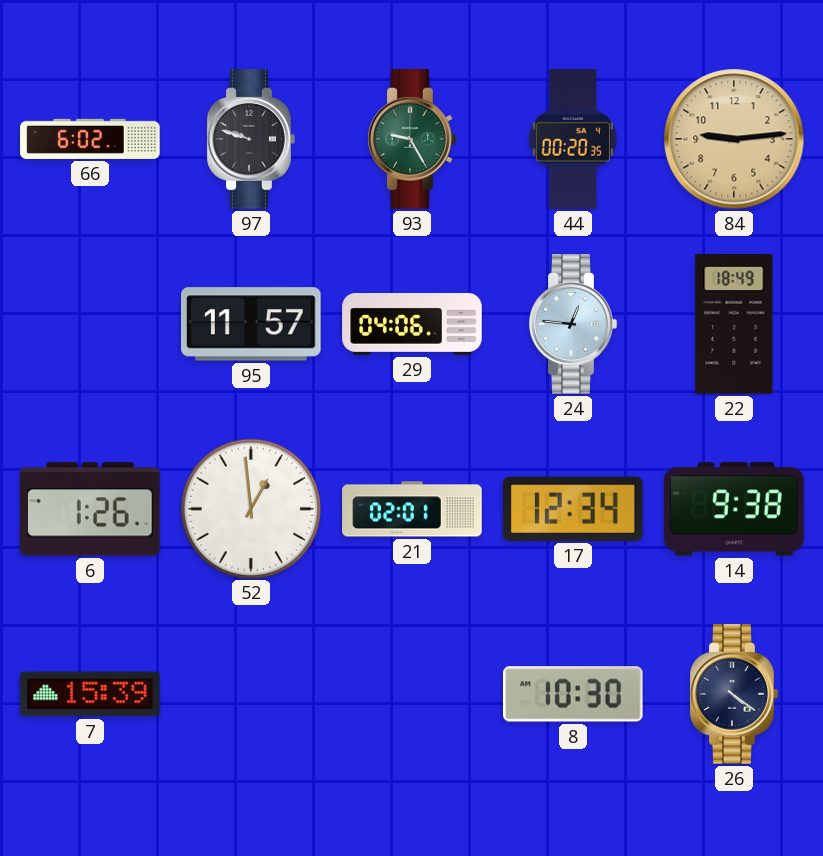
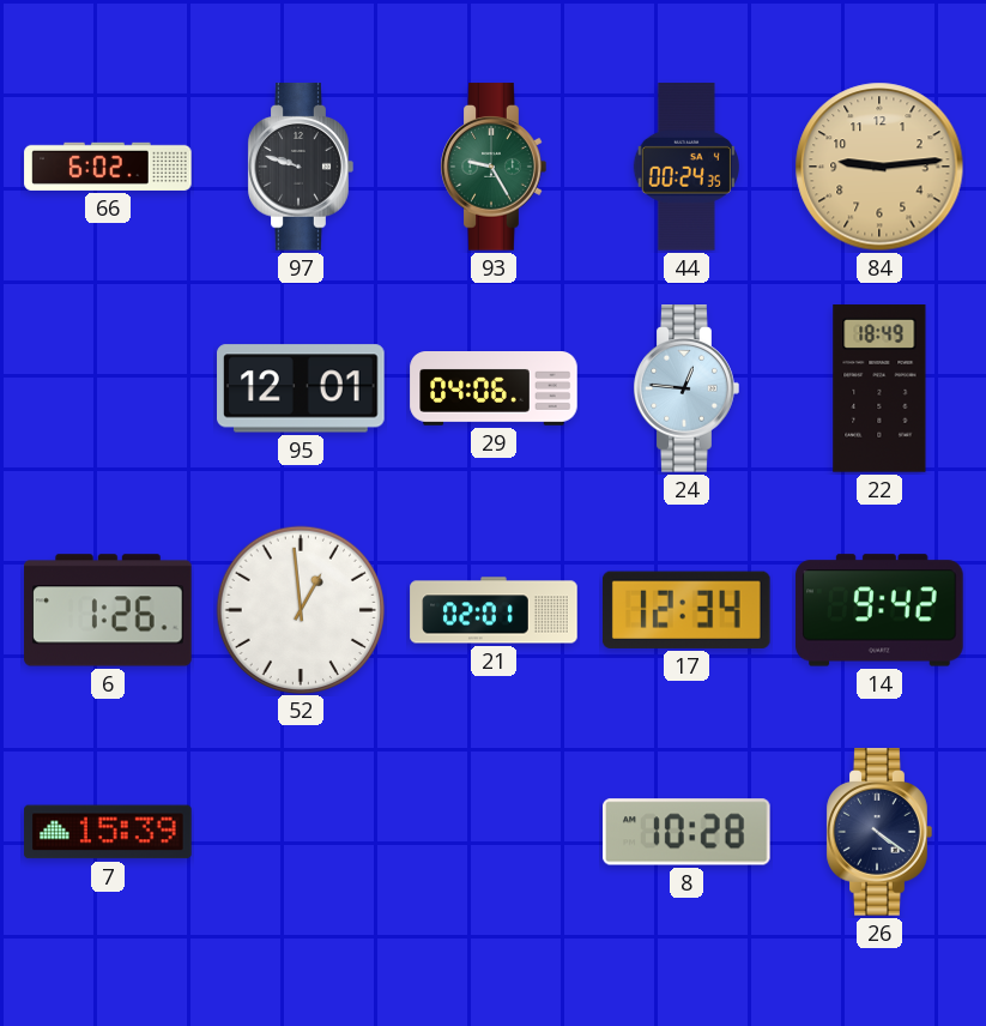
44: 00:20 -> 00:24 (686, 167)
95: 11:57 -> 12:01 (302, 388)
14: 9:38 -> 9:42 (879, 610)
8: 10:30 -> 10:28 (688, 832)
